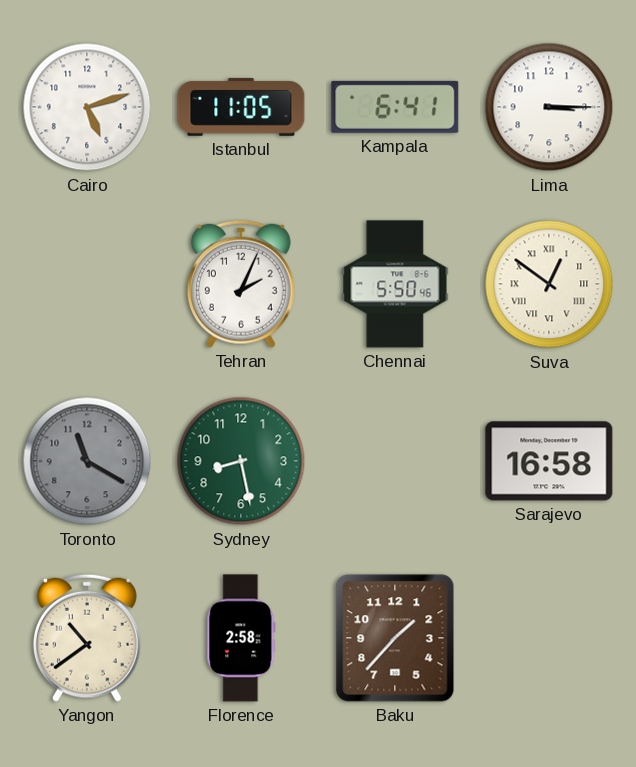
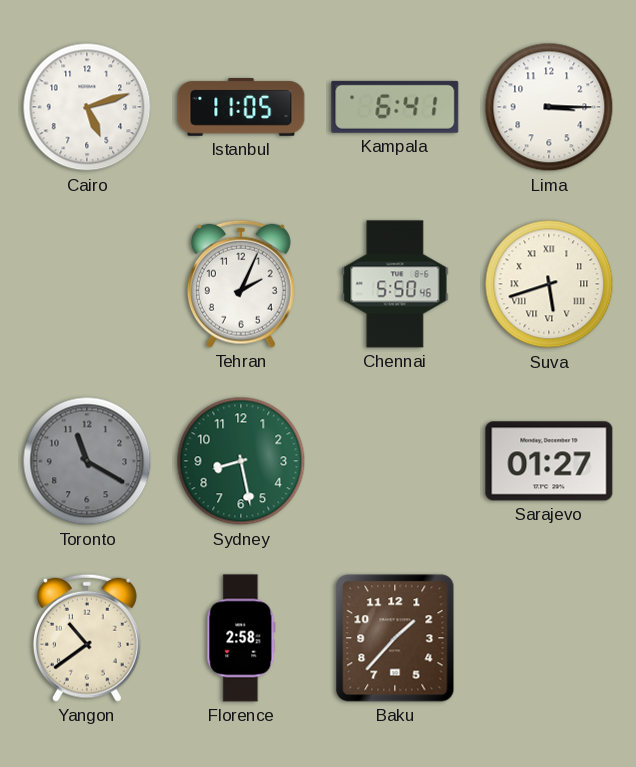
Suva: 12:51 -> 5:42 (549, 284)
Sarajevo: 16:58 -> 01:27 (549, 461)
